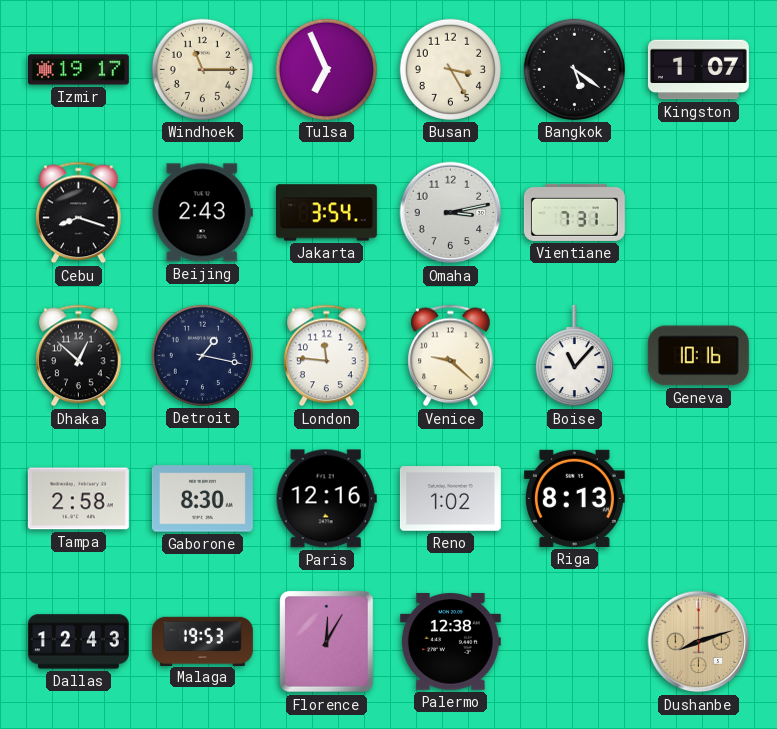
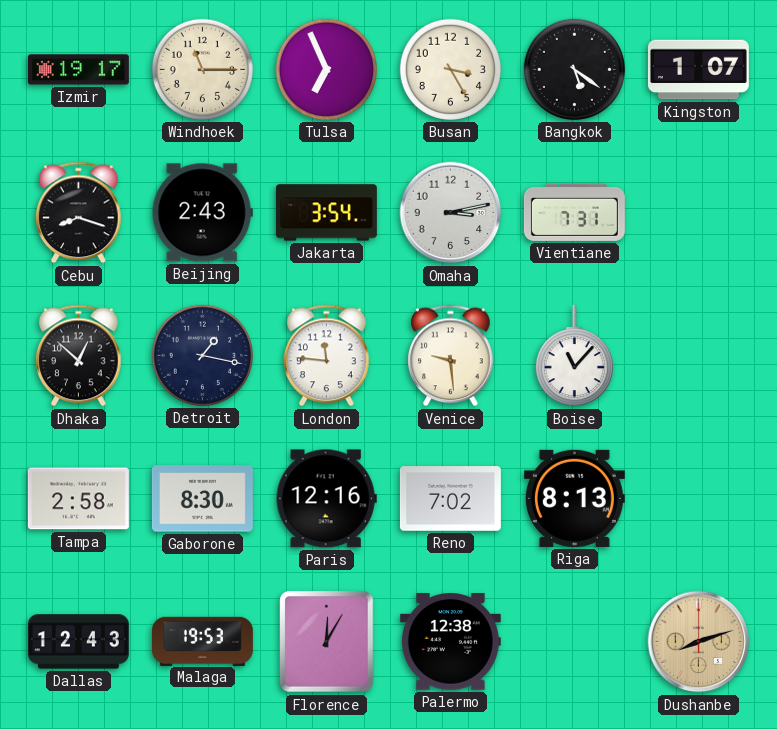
Venice: 9:22 -> 9:29 (451, 356)
Geneva: 10:16 -> none (698, 356)
Reno: 1:02 -> 7:02 (450, 499)
